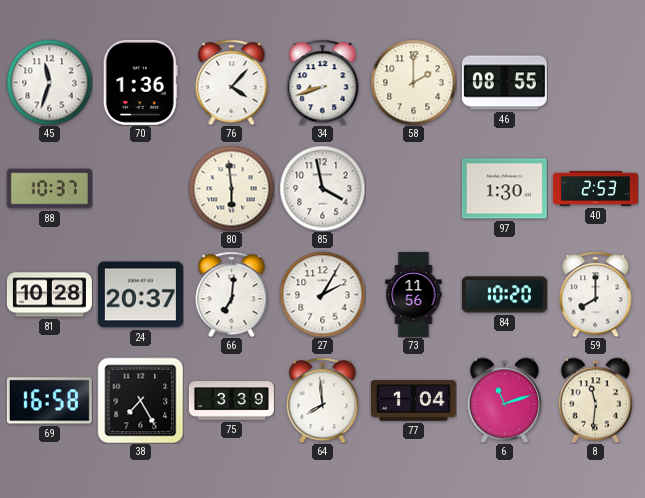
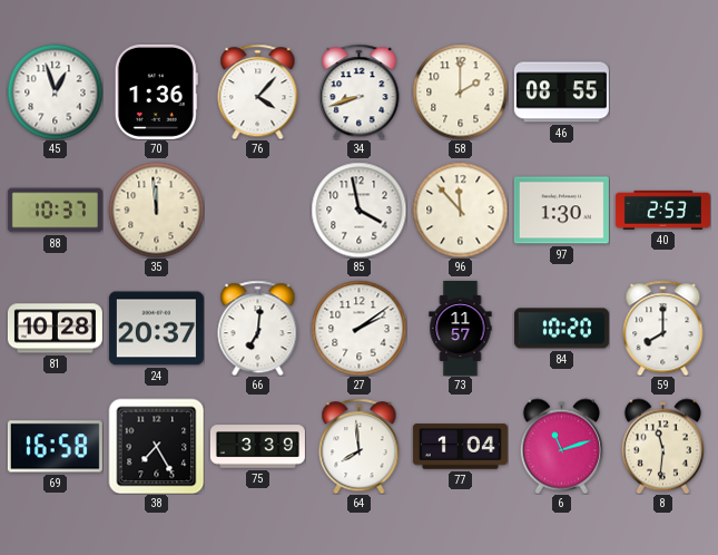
45: 11:33 -> 12:57 (55, 91)
35: none -> 11:59 (156, 210)
80: 5:59 -> none (231, 188)
96: none -> 11:53 (460, 210)
27: 2:05 -> 2:09 (358, 328)
73: 11:56 -> 11:57 (461, 328)
